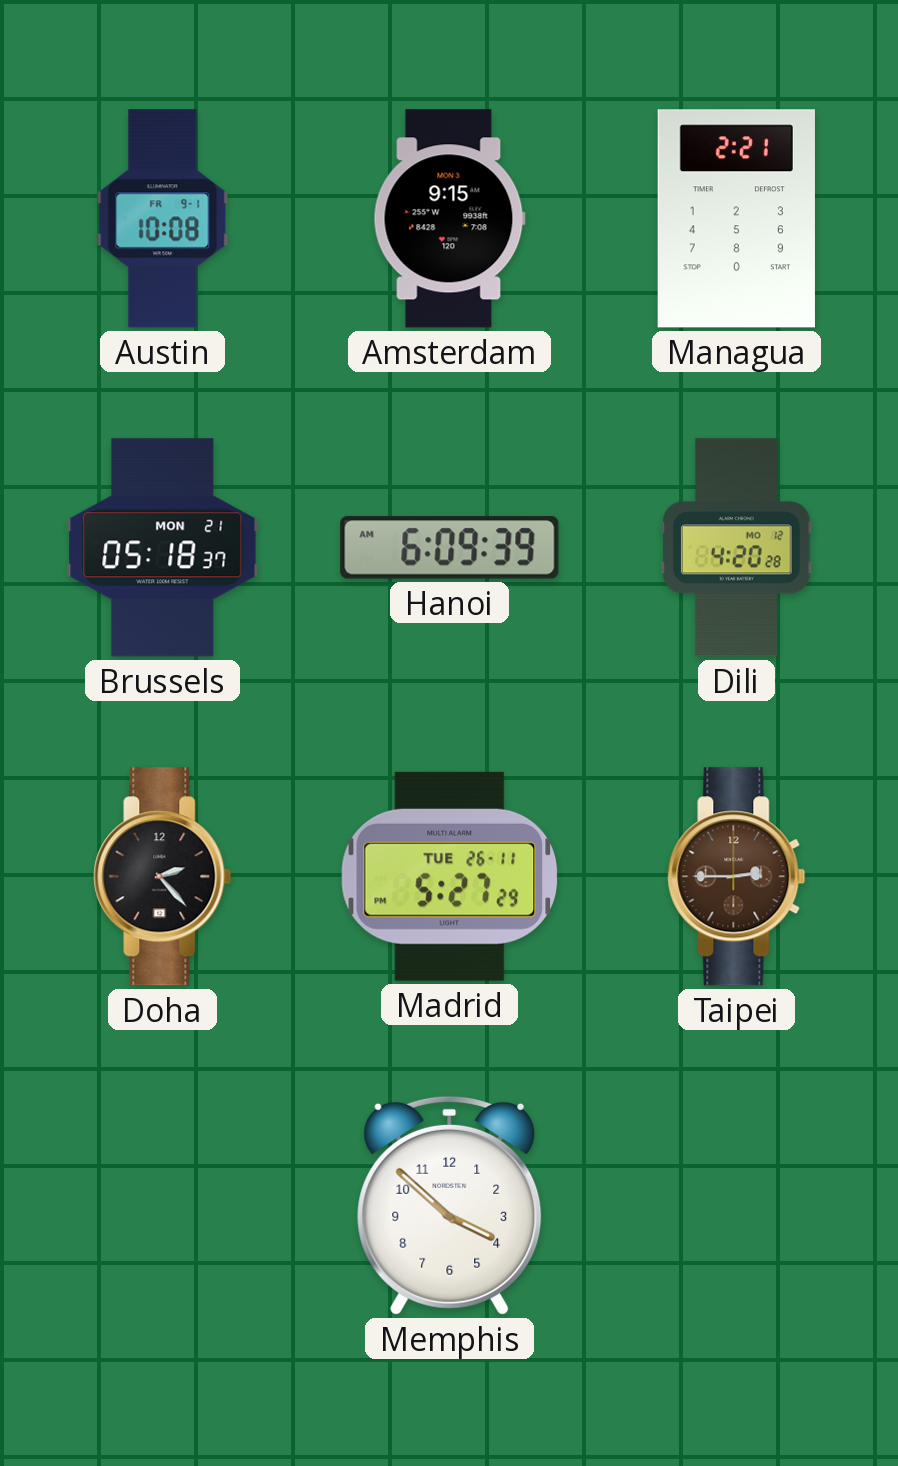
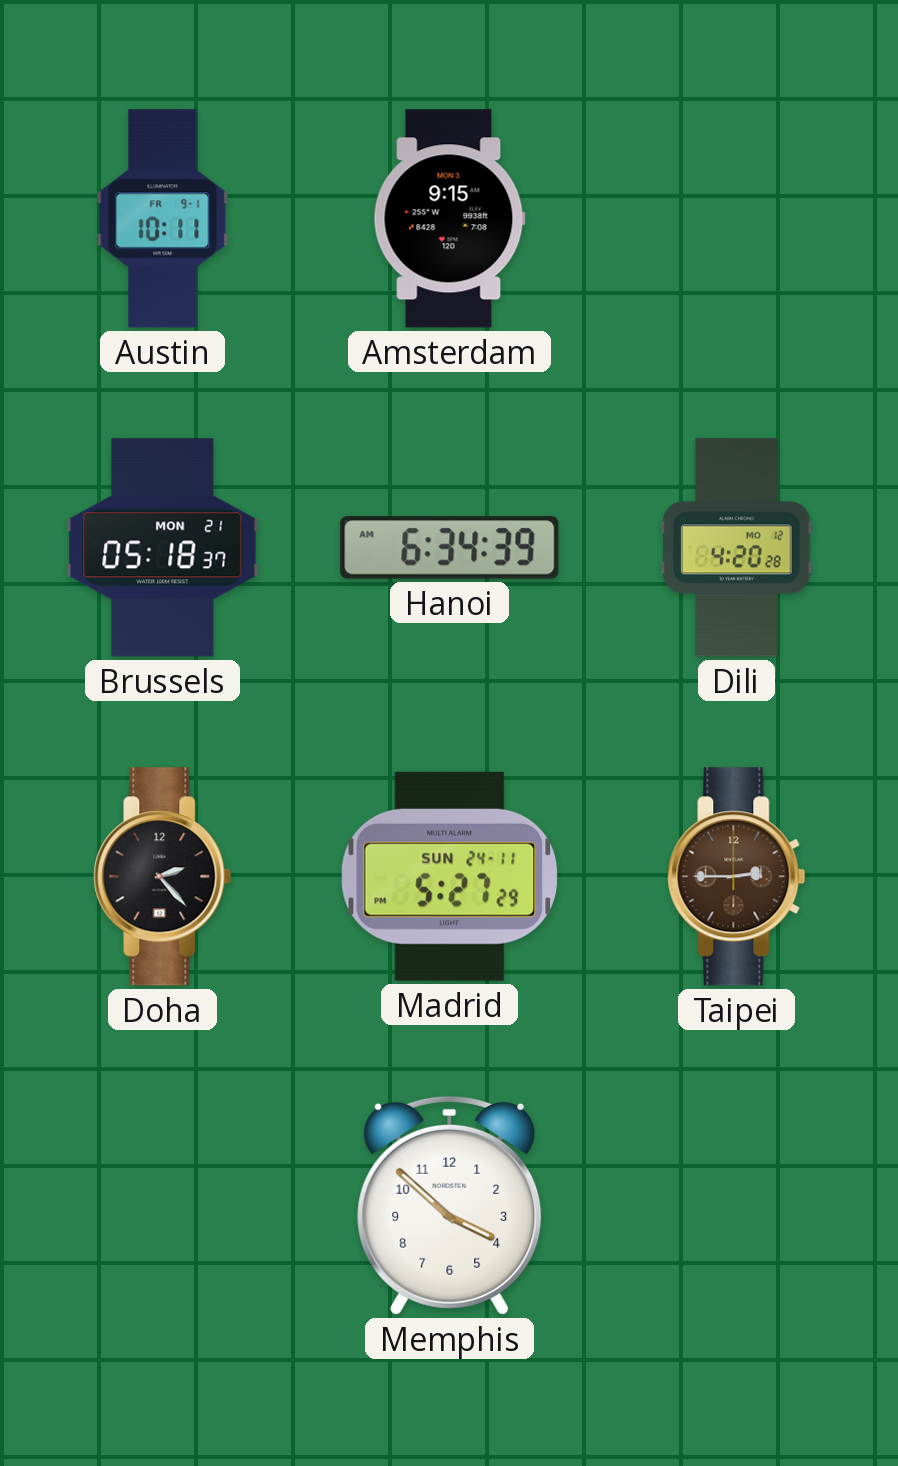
Austin: 10:08 -> 10:11 (163, 219)
Managua: 2:21 -> none (736, 219)
Hanoi: 6:09 -> 6:34 (450, 548)
Madrid date: TUE 26-11 -> SUN 24-11 (450, 876)
